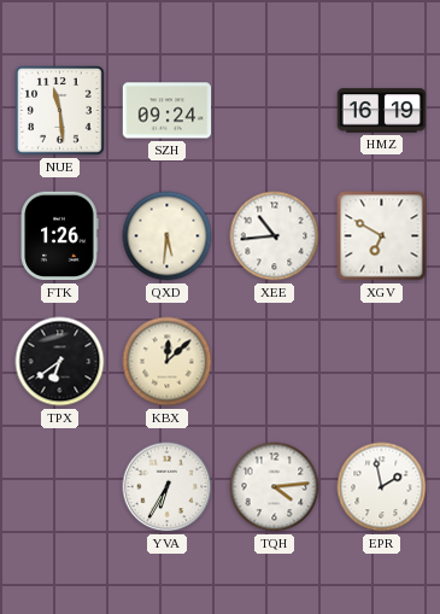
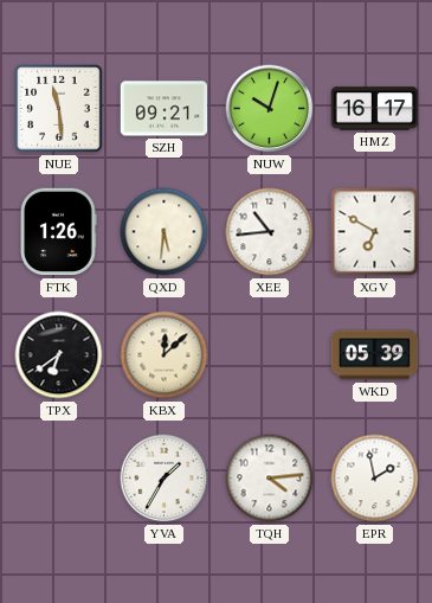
SZH: 09:24 -> 09:21 (165, 109)
NUW: none -> 10:03 (270, 109)
HMZ: 16:19 -> 16:17 (375, 109)
WKD: none -> 05:39 (375, 355)
YVA: 6:35 -> 1:35 (165, 479)
